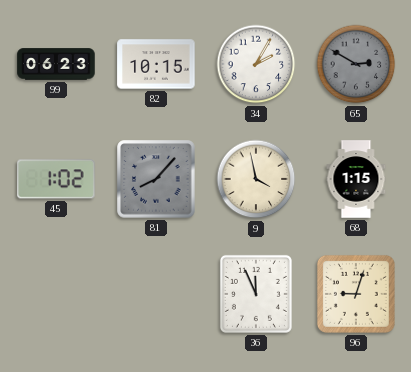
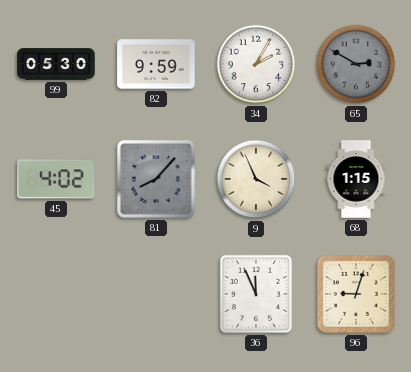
99: 06:23 -> 05:30 (56, 64)
82: 10:15 -> 9:59 (156, 64)
45: 1:02 -> 4:02 (56, 179)
9: 3:58 -> 3:56 (256, 179)
